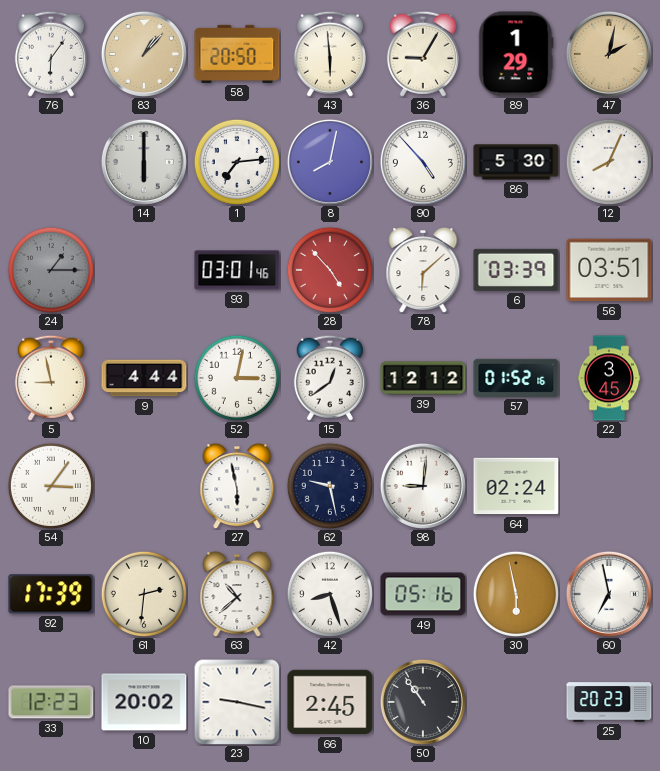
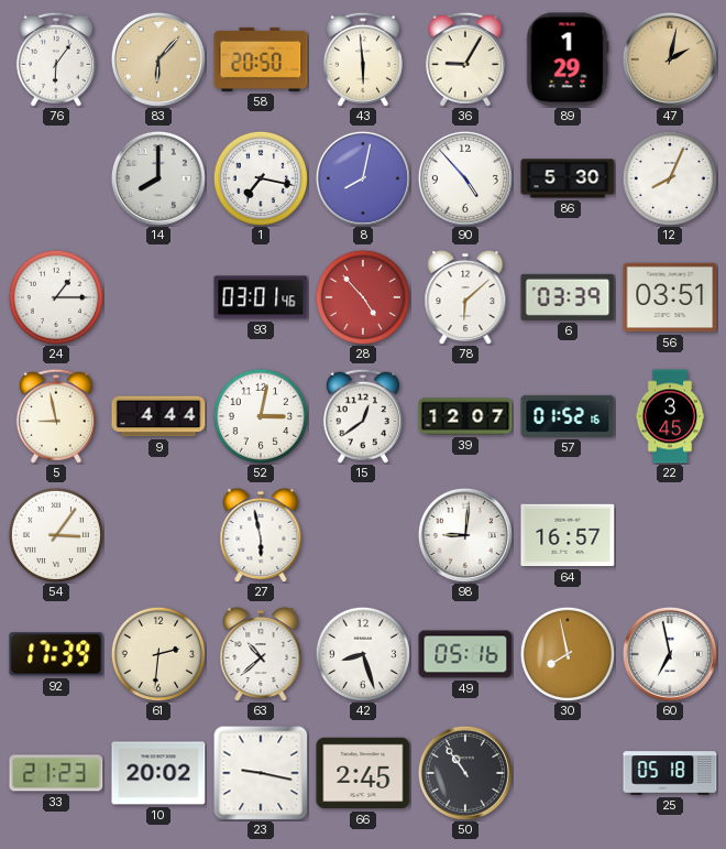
83: 1:07 -> 6:07 (158, 59)
14: 6:00 -> 8:00 (158, 178)
1: 7:14 -> 7:17 (261, 178)
24 dial: grey -> white (56, 297)
39: 12:12 -> 12:07 (465, 416)
62: 9:28 -> none (330, 486)
64: 02:24 -> 16:57 (568, 535)
30: 5:58 -> 7:58 (568, 654)
33: 12:23 -> 21:23 (56, 773)
25: 20:23 -> 05:18 (670, 773)
